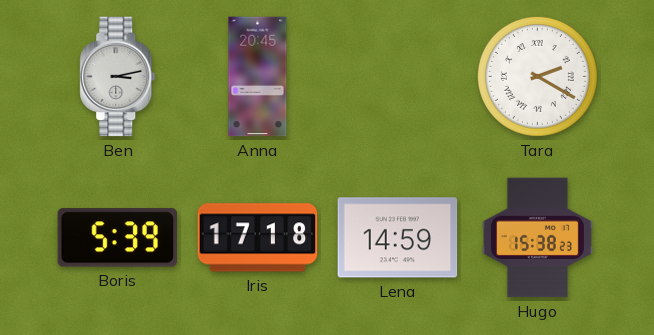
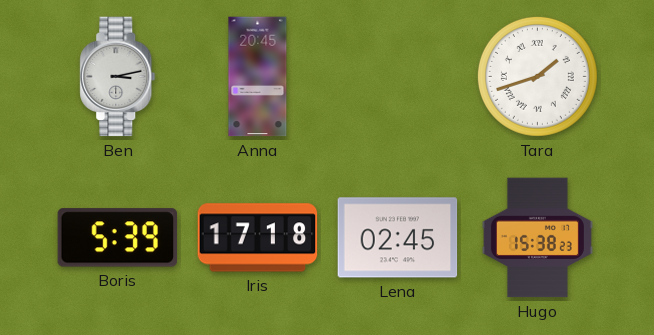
Tara: 2:20 -> 1:42 (537, 76)
Lena: 14:59 -> 02:45 (398, 238)
